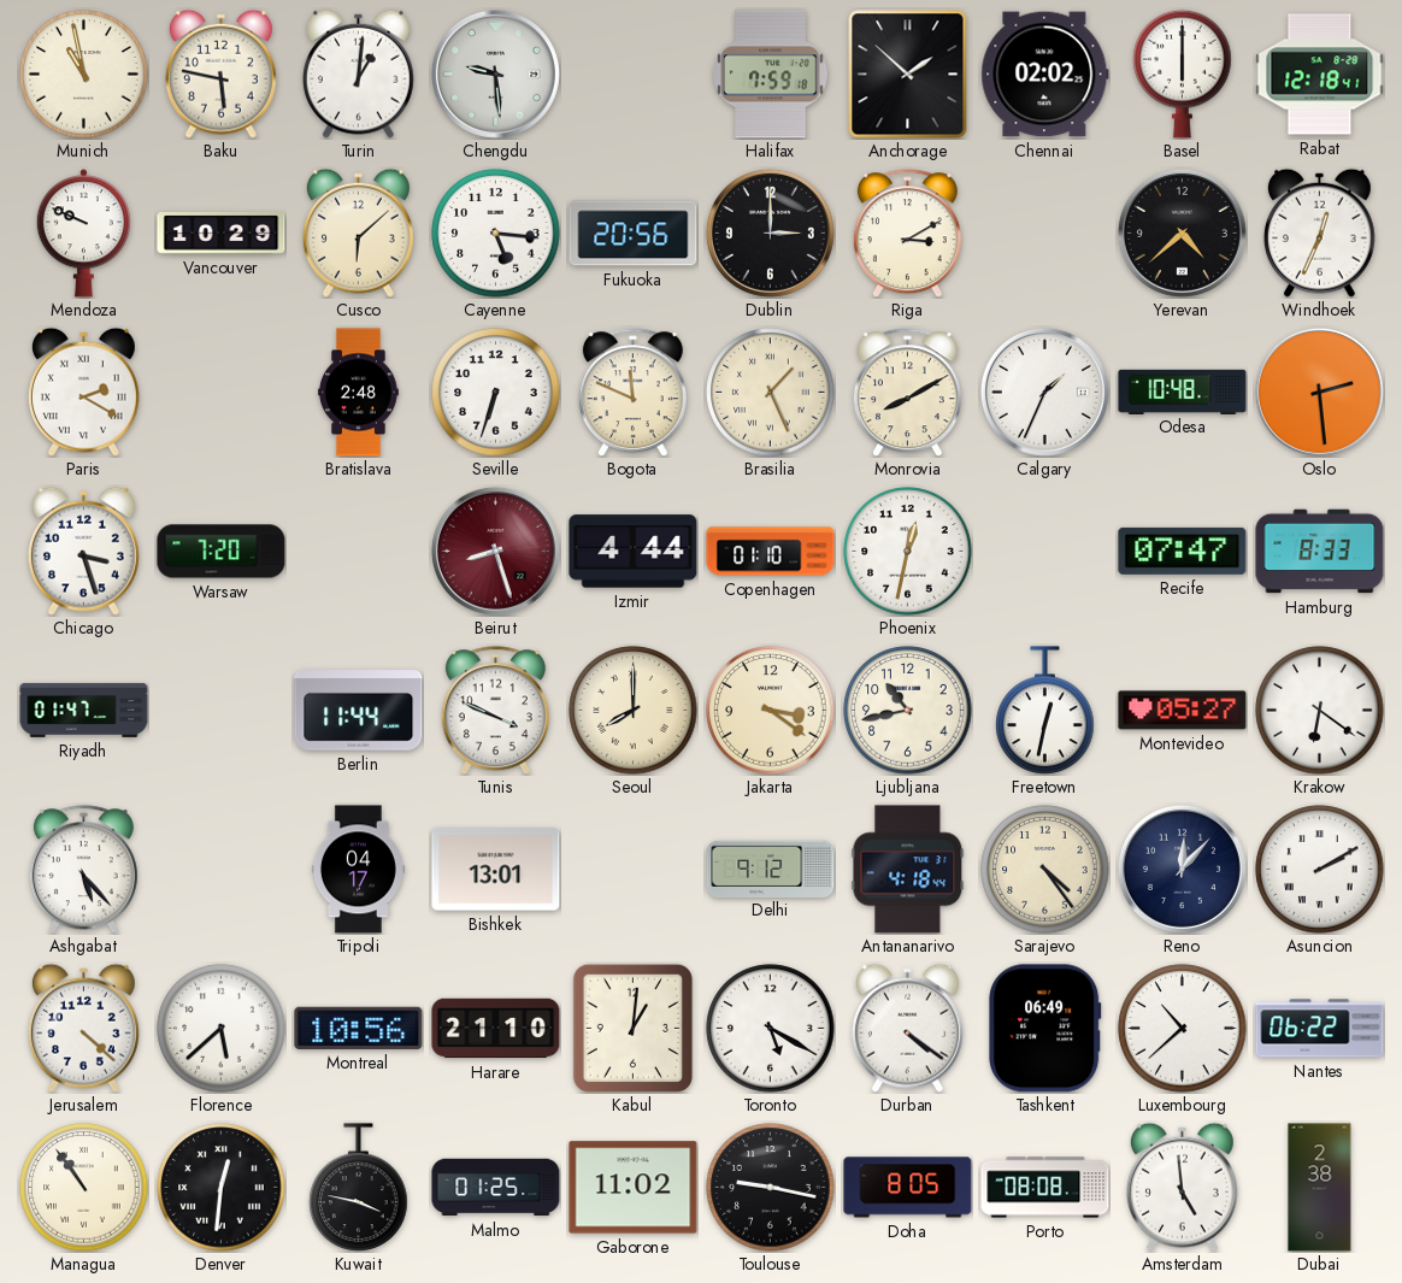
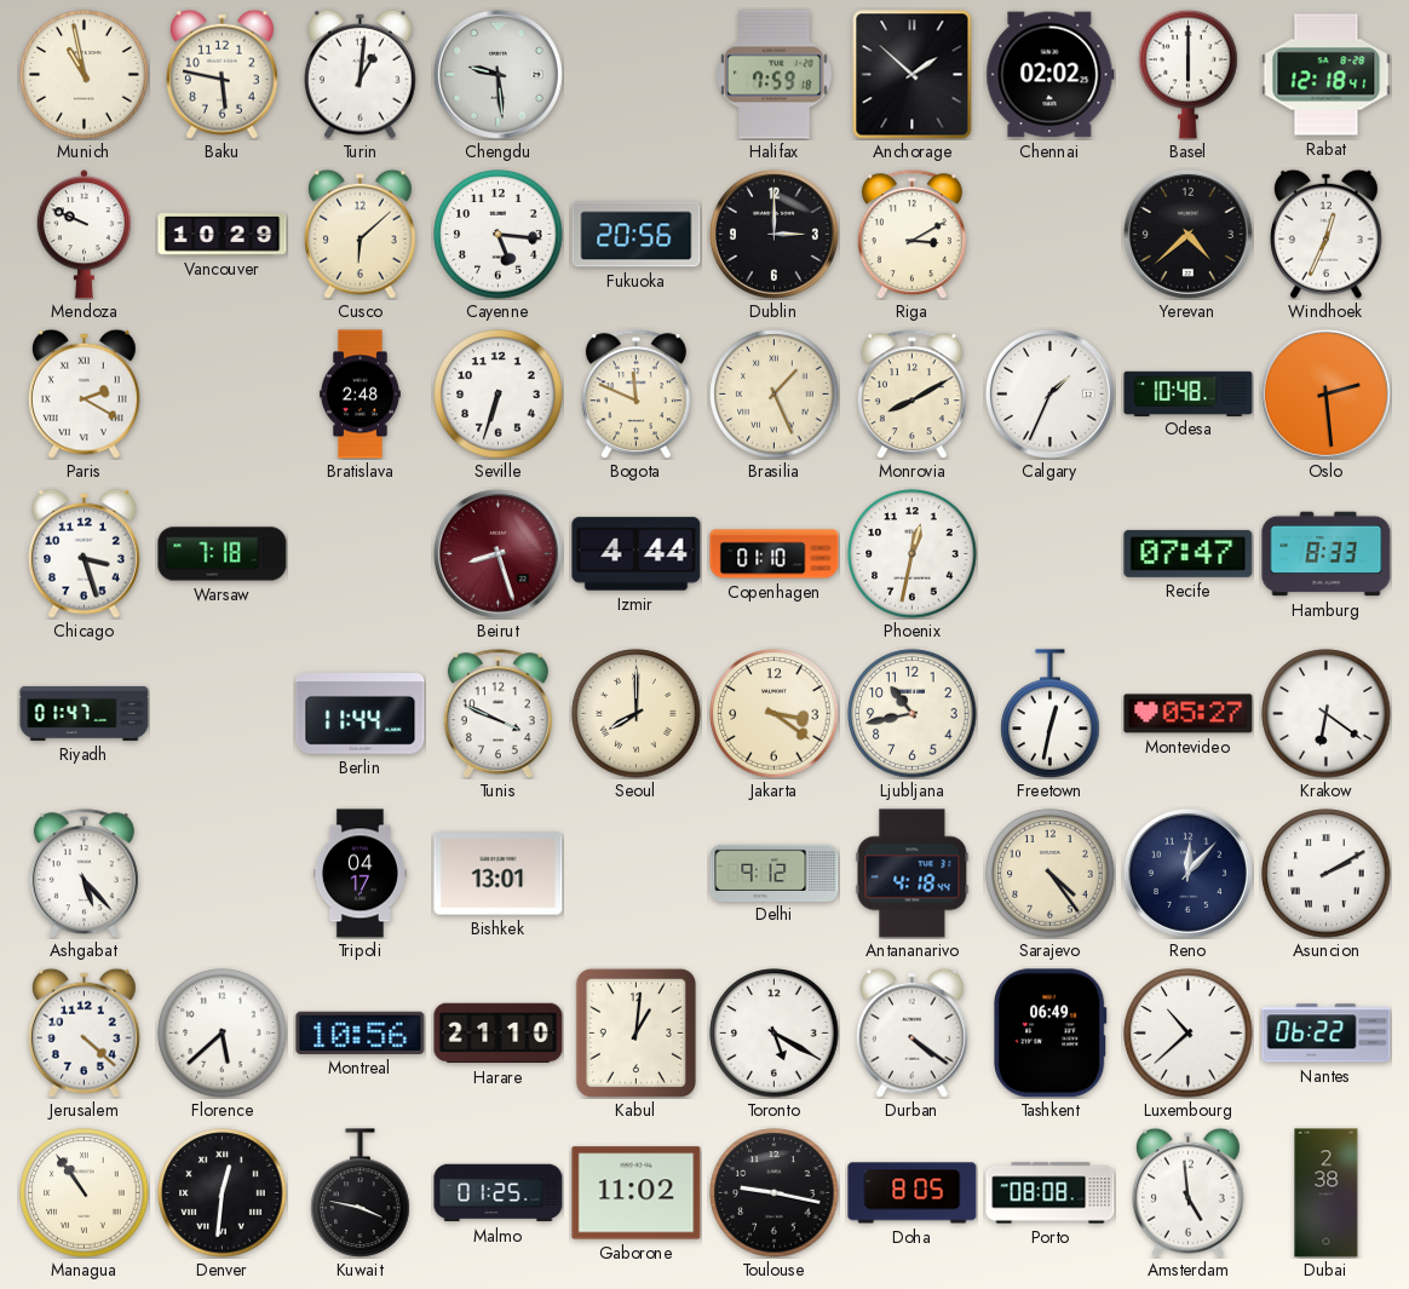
Warsaw: 7:20 -> 7:18 (223, 554)
